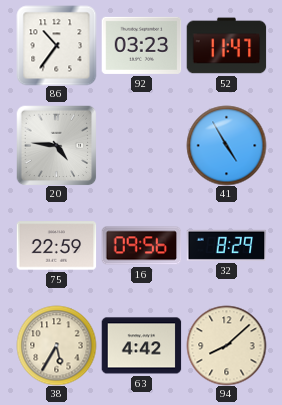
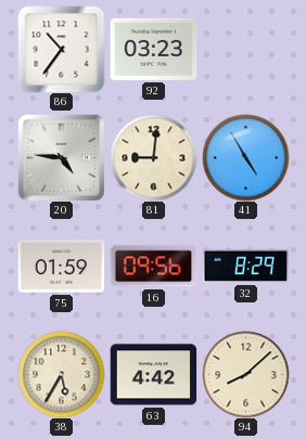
52: 11:47 -> none (226, 46)
81: none -> 9:01 (153, 157)
75: 22:59 -> 01:59 (61, 267)
